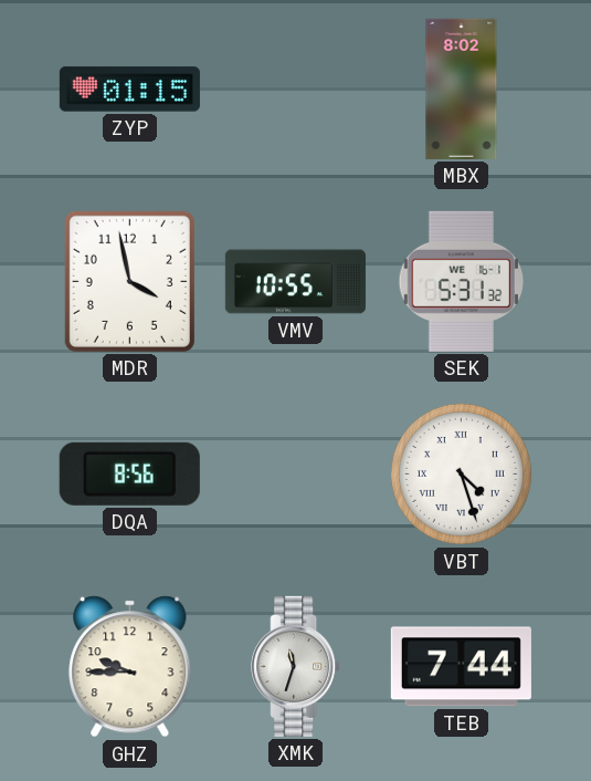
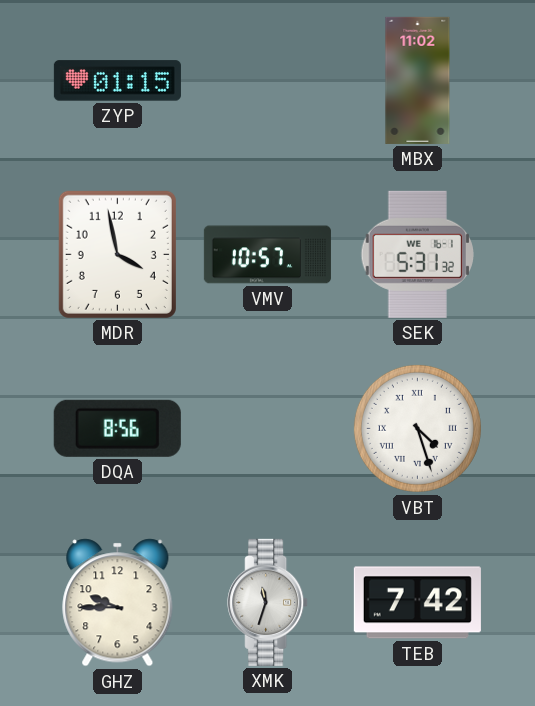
MBX: 8:02 -> 11:02 (418, 80)
VMV: 10:55 -> 10:57 (267, 255)
TEB: 7:44 -> 7:42 (417, 603)
